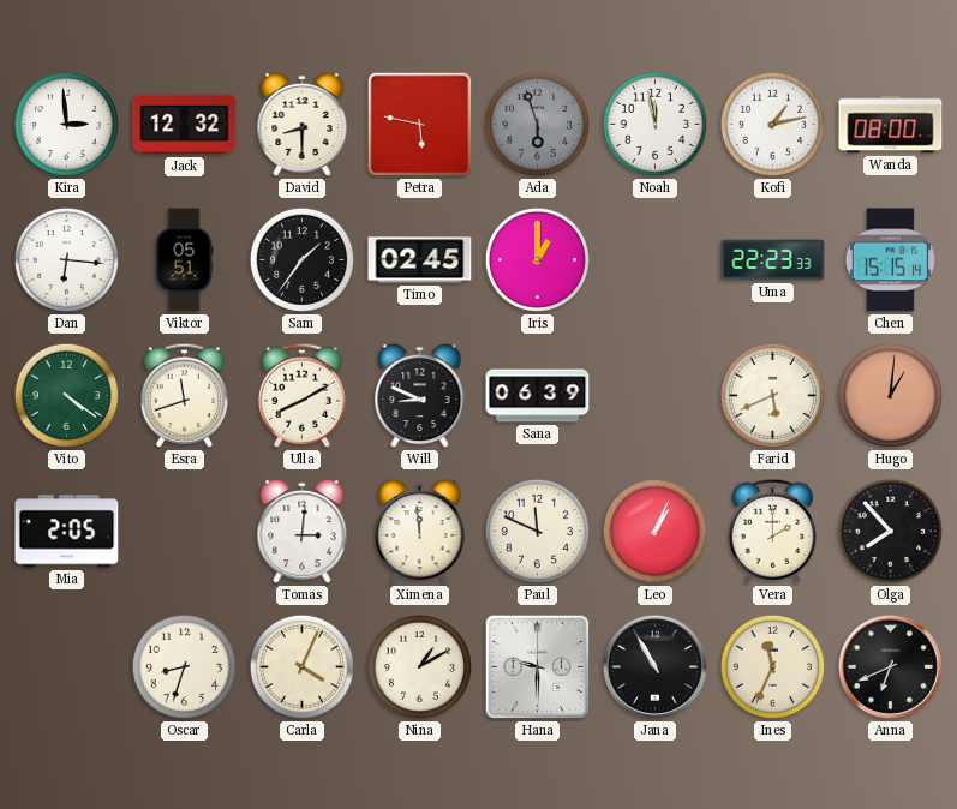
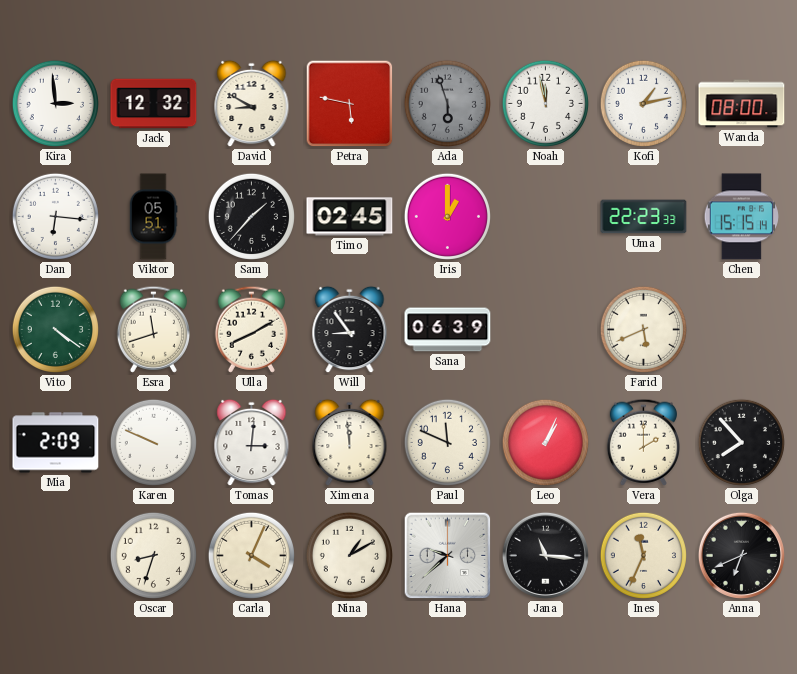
David: 8:30 -> 8:50 (252, 104)
Sam: 1:36 -> 1:37 (251, 216)
Will: 8:49 -> 8:54 (350, 330)
Hugo: 1:01 -> none (890, 395)
Mia: 2:05 -> 2:09 (56, 443)
Karen: none -> 9:49 (153, 442)
Hana: 9:30 -> 9:38 (448, 556)
Jana: 10:55 -> 11:16 (545, 555)
